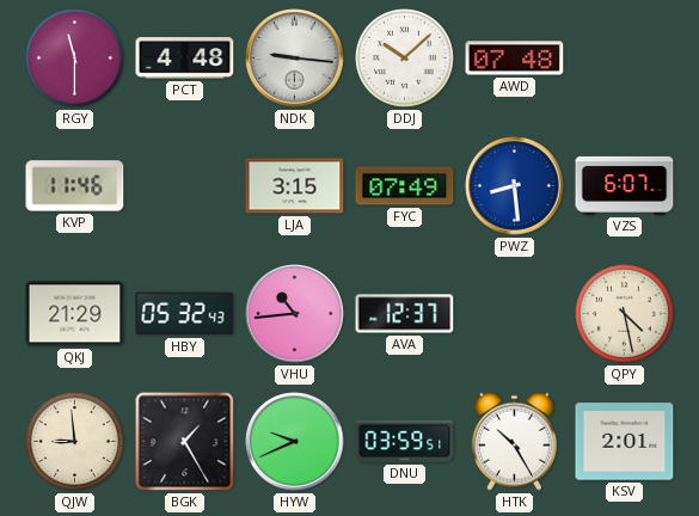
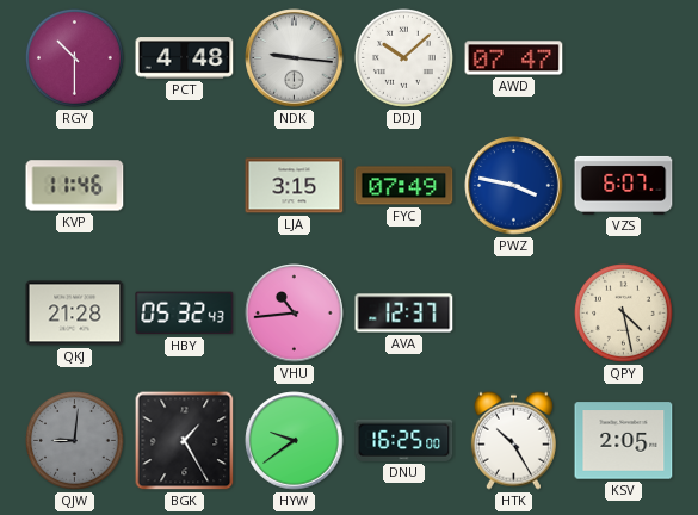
RGY: 11:30 -> 10:30 (75, 58)
AWD: 07:48 -> 07:47 (514, 58)
PWZ: 8:29 -> 3:47 (514, 186)
QKJ: 21:29 -> 21:28 (75, 314)
QJW: 8:59 -> 9:01 (75, 441)
QJW dial: cream -> grey (75, 441)
HYW: 9:41 -> 9:39 (295, 441)
DNU: 03:59 -> 16:25 (404, 440)
KSV: 2:01 -> 2:05 (624, 441)
